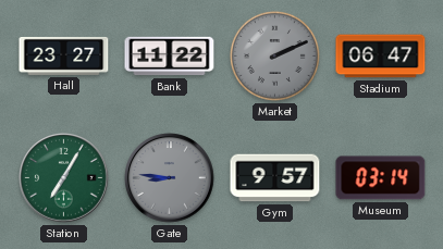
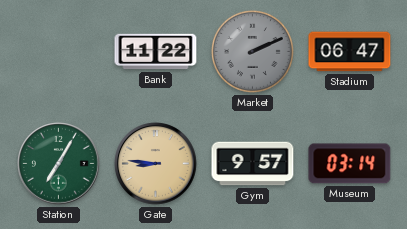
Hall: 23:27 -> none (64, 55)
Gate dial: grey -> champagne (156, 164)
